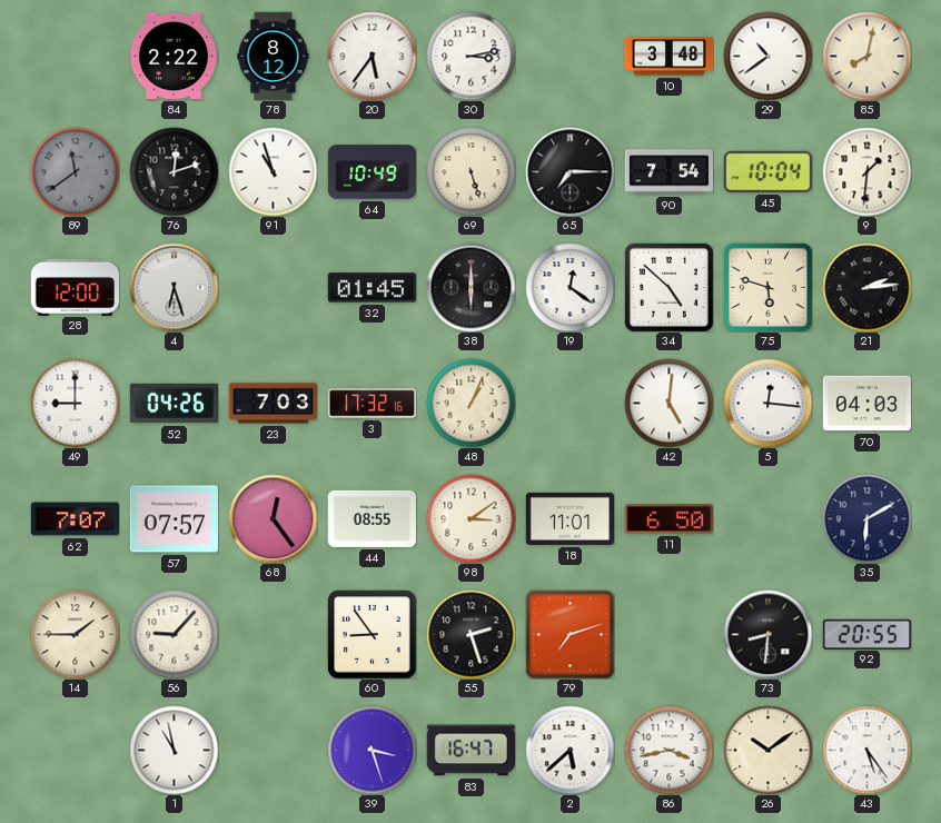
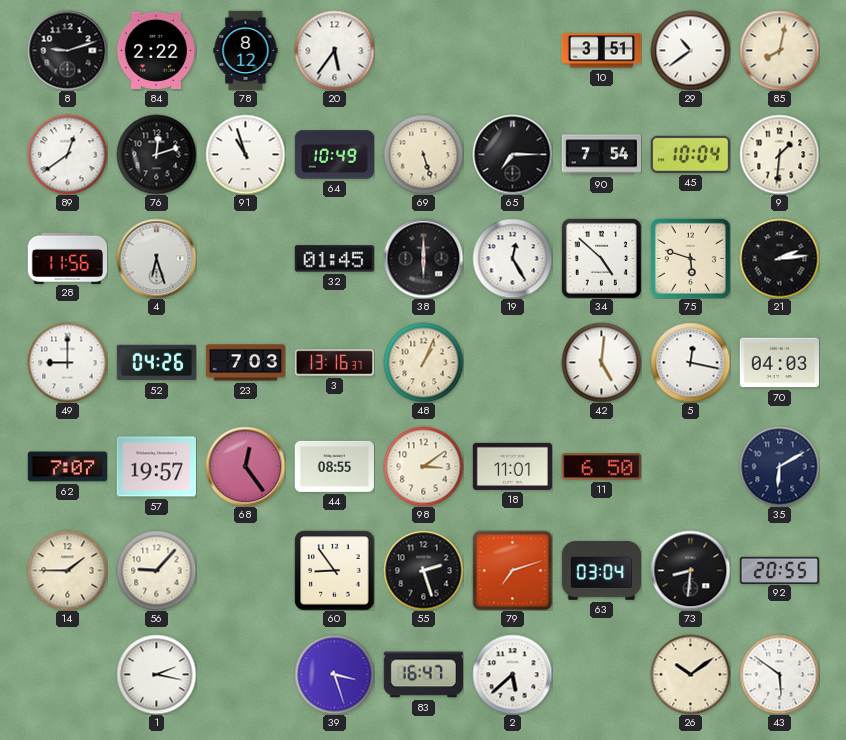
8: none -> 9:12 (67, 50)
30: 3:13 -> none (471, 56)
10: 3:48 -> 3:51 (601, 51)
89: 11:39 -> 12:39 (67, 154)
89 dial: grey -> white (67, 154)
28: 12:00 -> 11:56 (67, 258)
19: 12:21 -> 12:25 (512, 258)
3: 17:32 -> 13:16 (334, 363)
5: 12:16 -> 12:17 (690, 362)
57: 07:57 -> 19:57 (156, 467)
63: none -> 03:04 (601, 570)
1: 10:58 -> 2:17 (156, 674)
86: 3:43 -> none (668, 750)
43: 5:24 -> 5:51 (779, 674)
